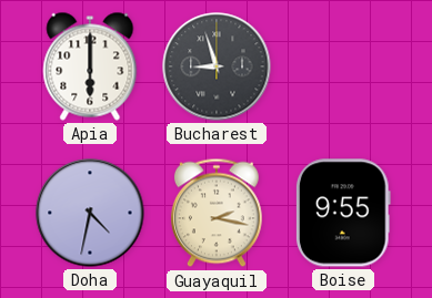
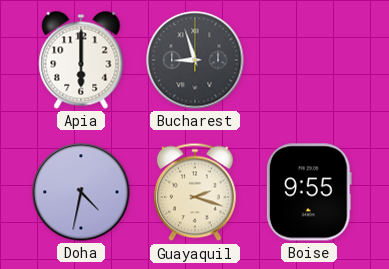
Guayaquil: 2:17 -> 2:18 (195, 192)
